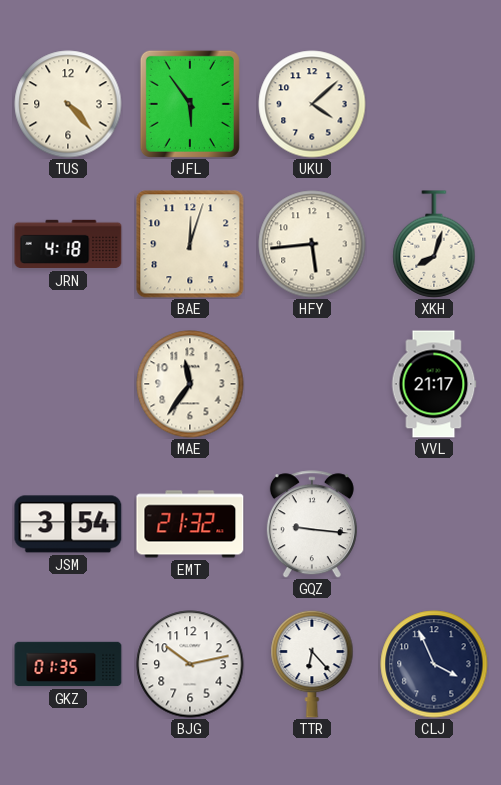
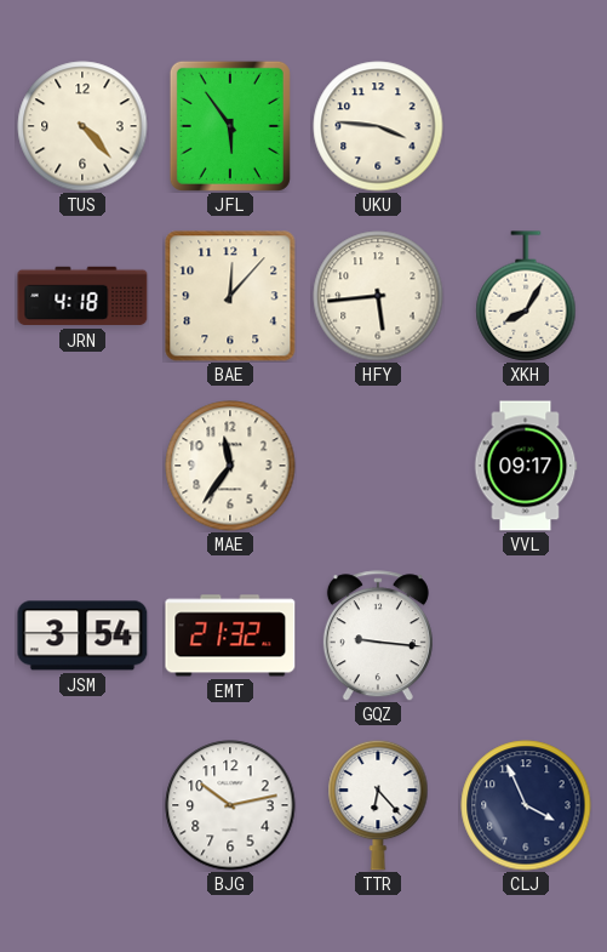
UKU: 4:08 -> 3:46 (378, 126)
BAE: 12:03 -> 12:07 (230, 296)
XKH: 8:03 -> 8:05 (526, 296)
VVL: 21:17 -> 09:17 (526, 466)
GKZ: 01:35 -> none (68, 664)
